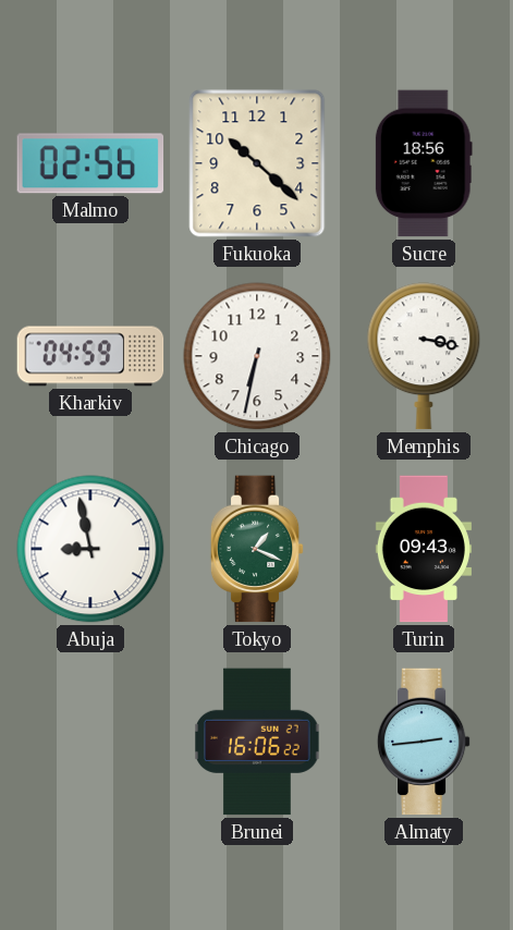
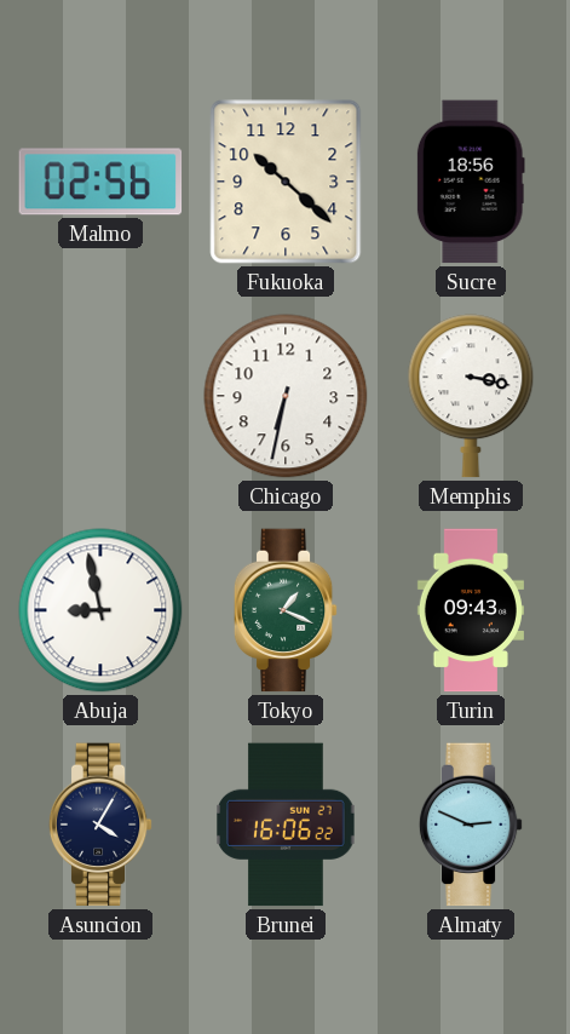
Kharkiv: 04:59 -> none (90, 356)
Asuncion: none -> 4:05 (100, 825)
Almaty: 2:44 -> 2:49 (471, 825)
